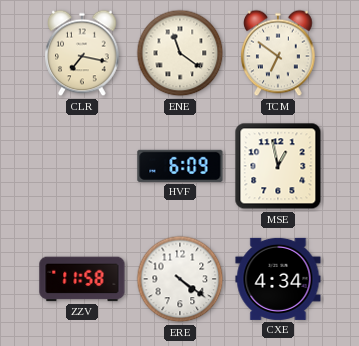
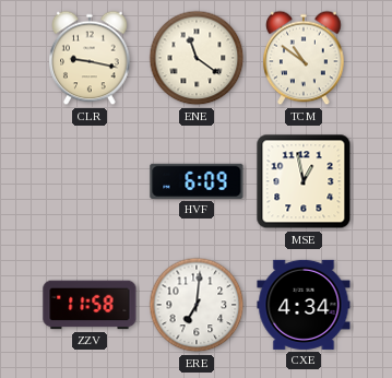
CLR: 7:17 -> 9:17 (90, 58)
TCM: 6:51 -> 10:51 (304, 58)
ERE: 4:21 -> 7:01 (197, 305)
